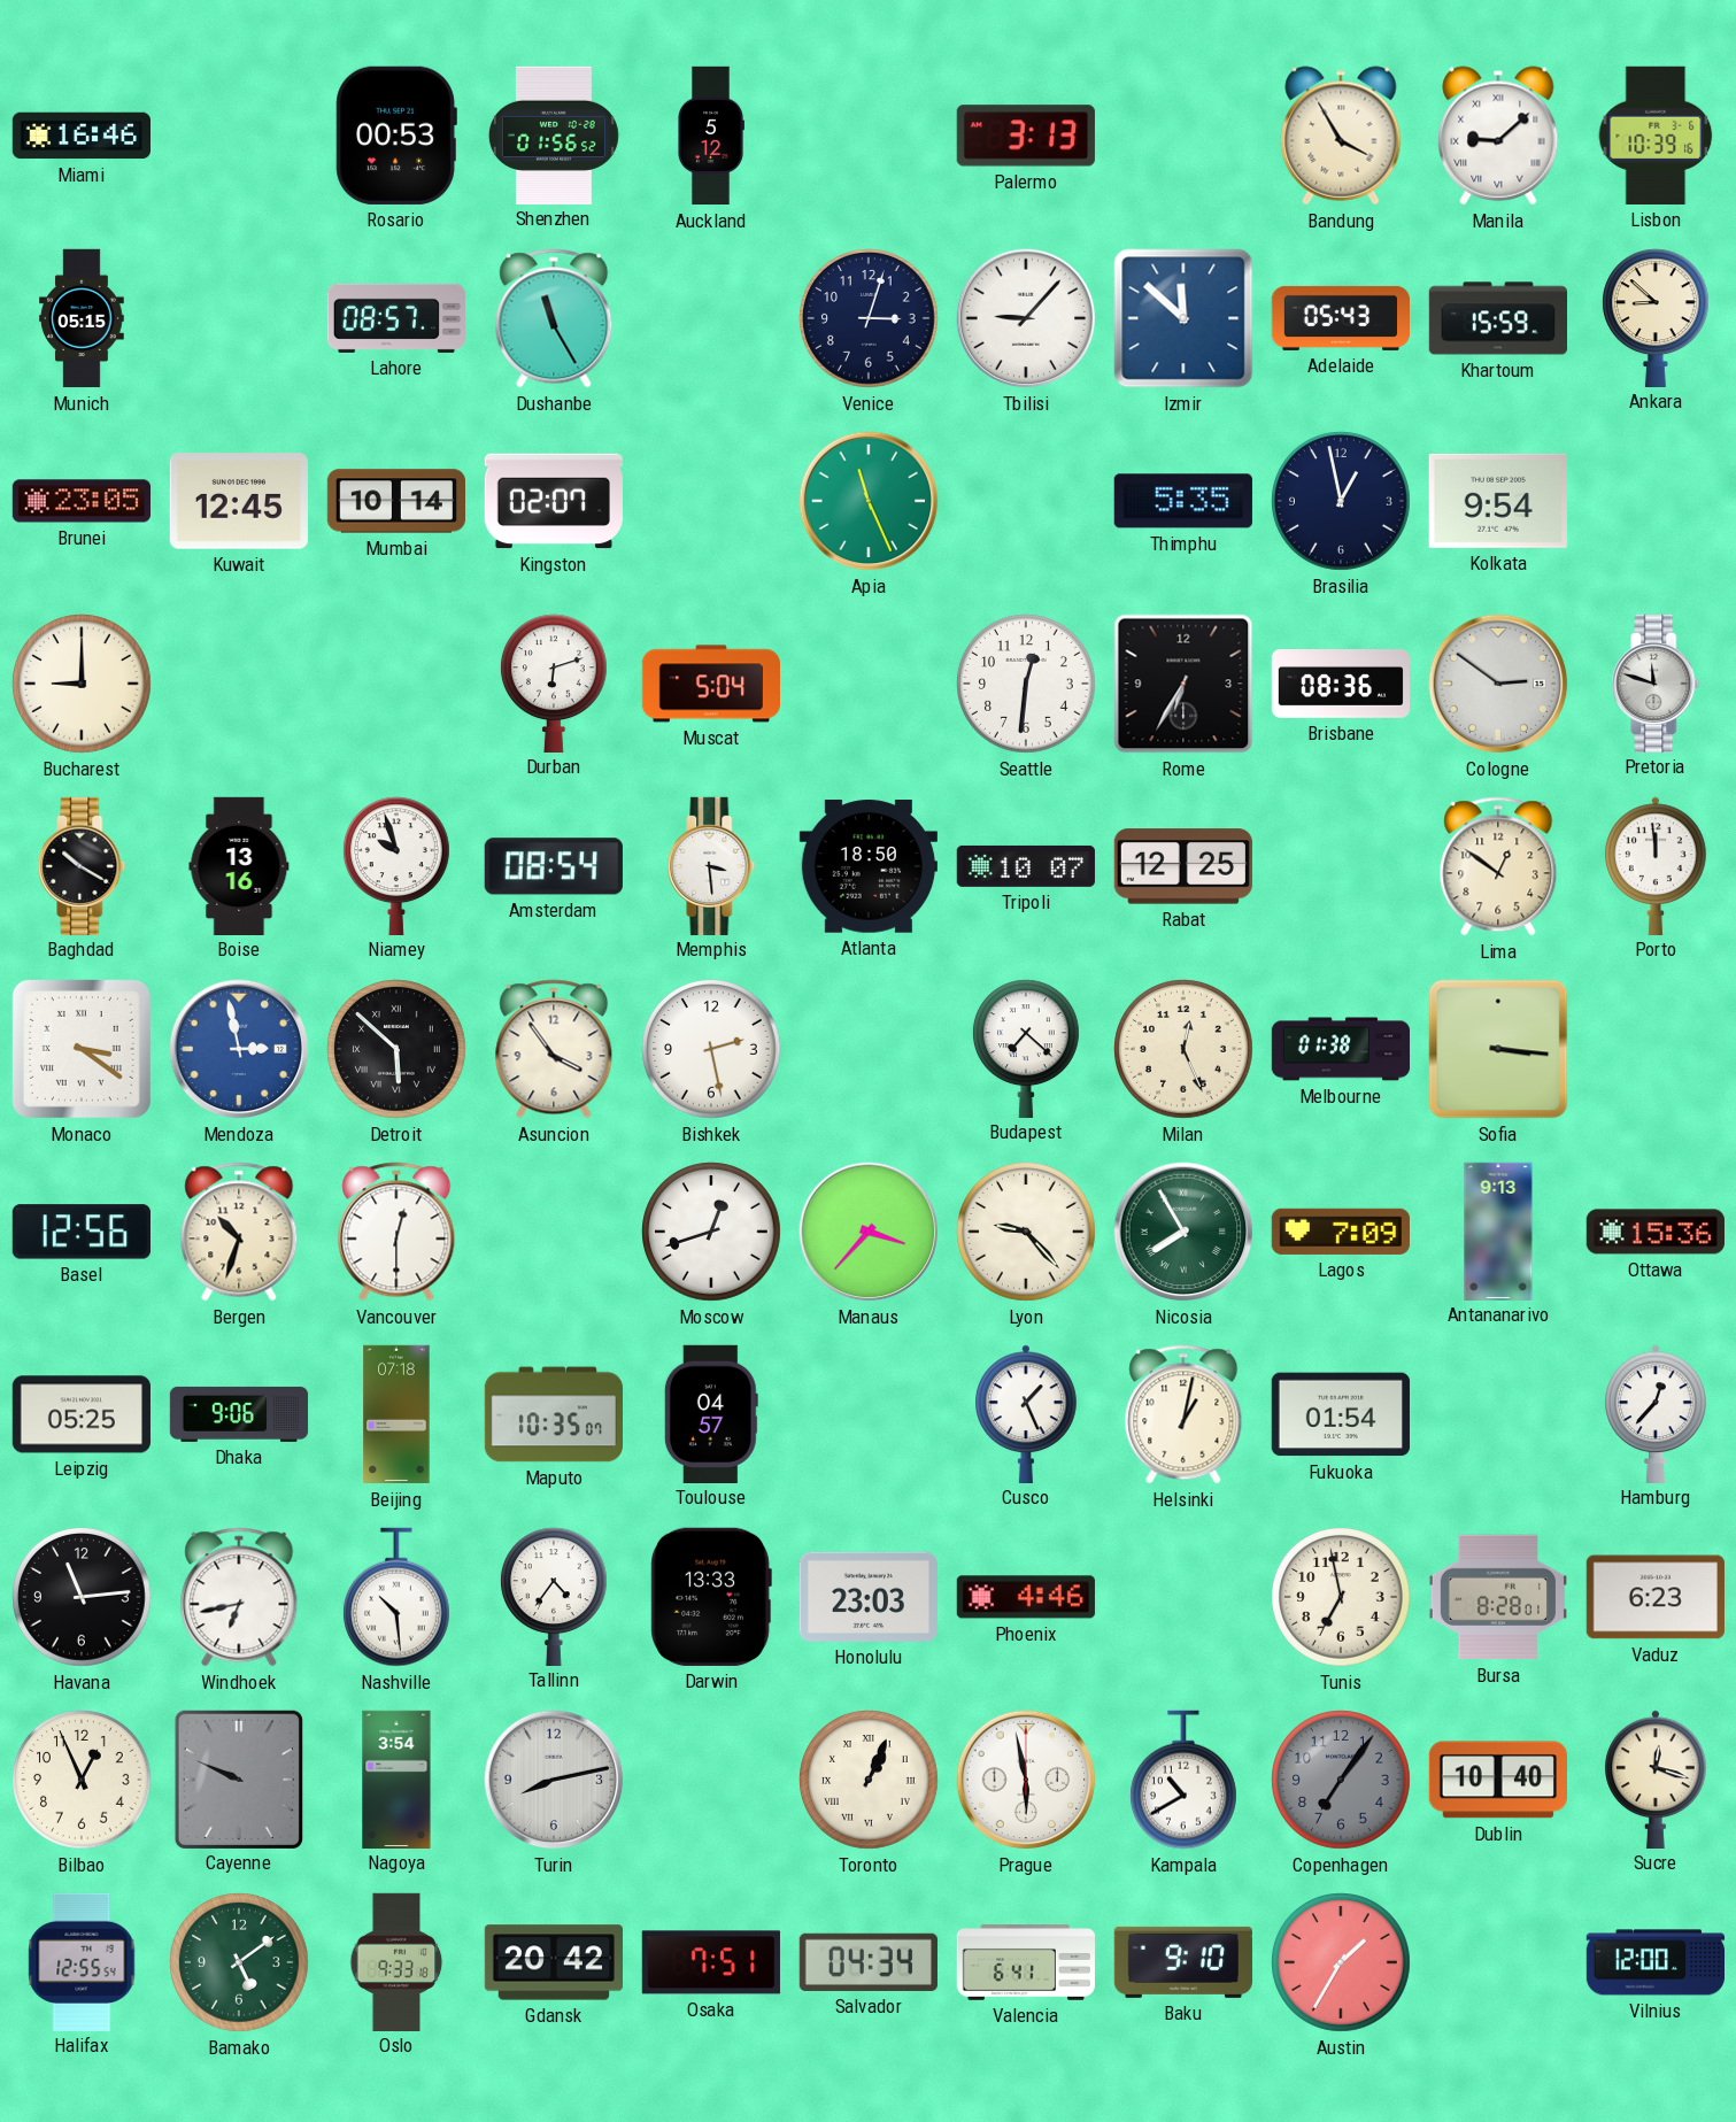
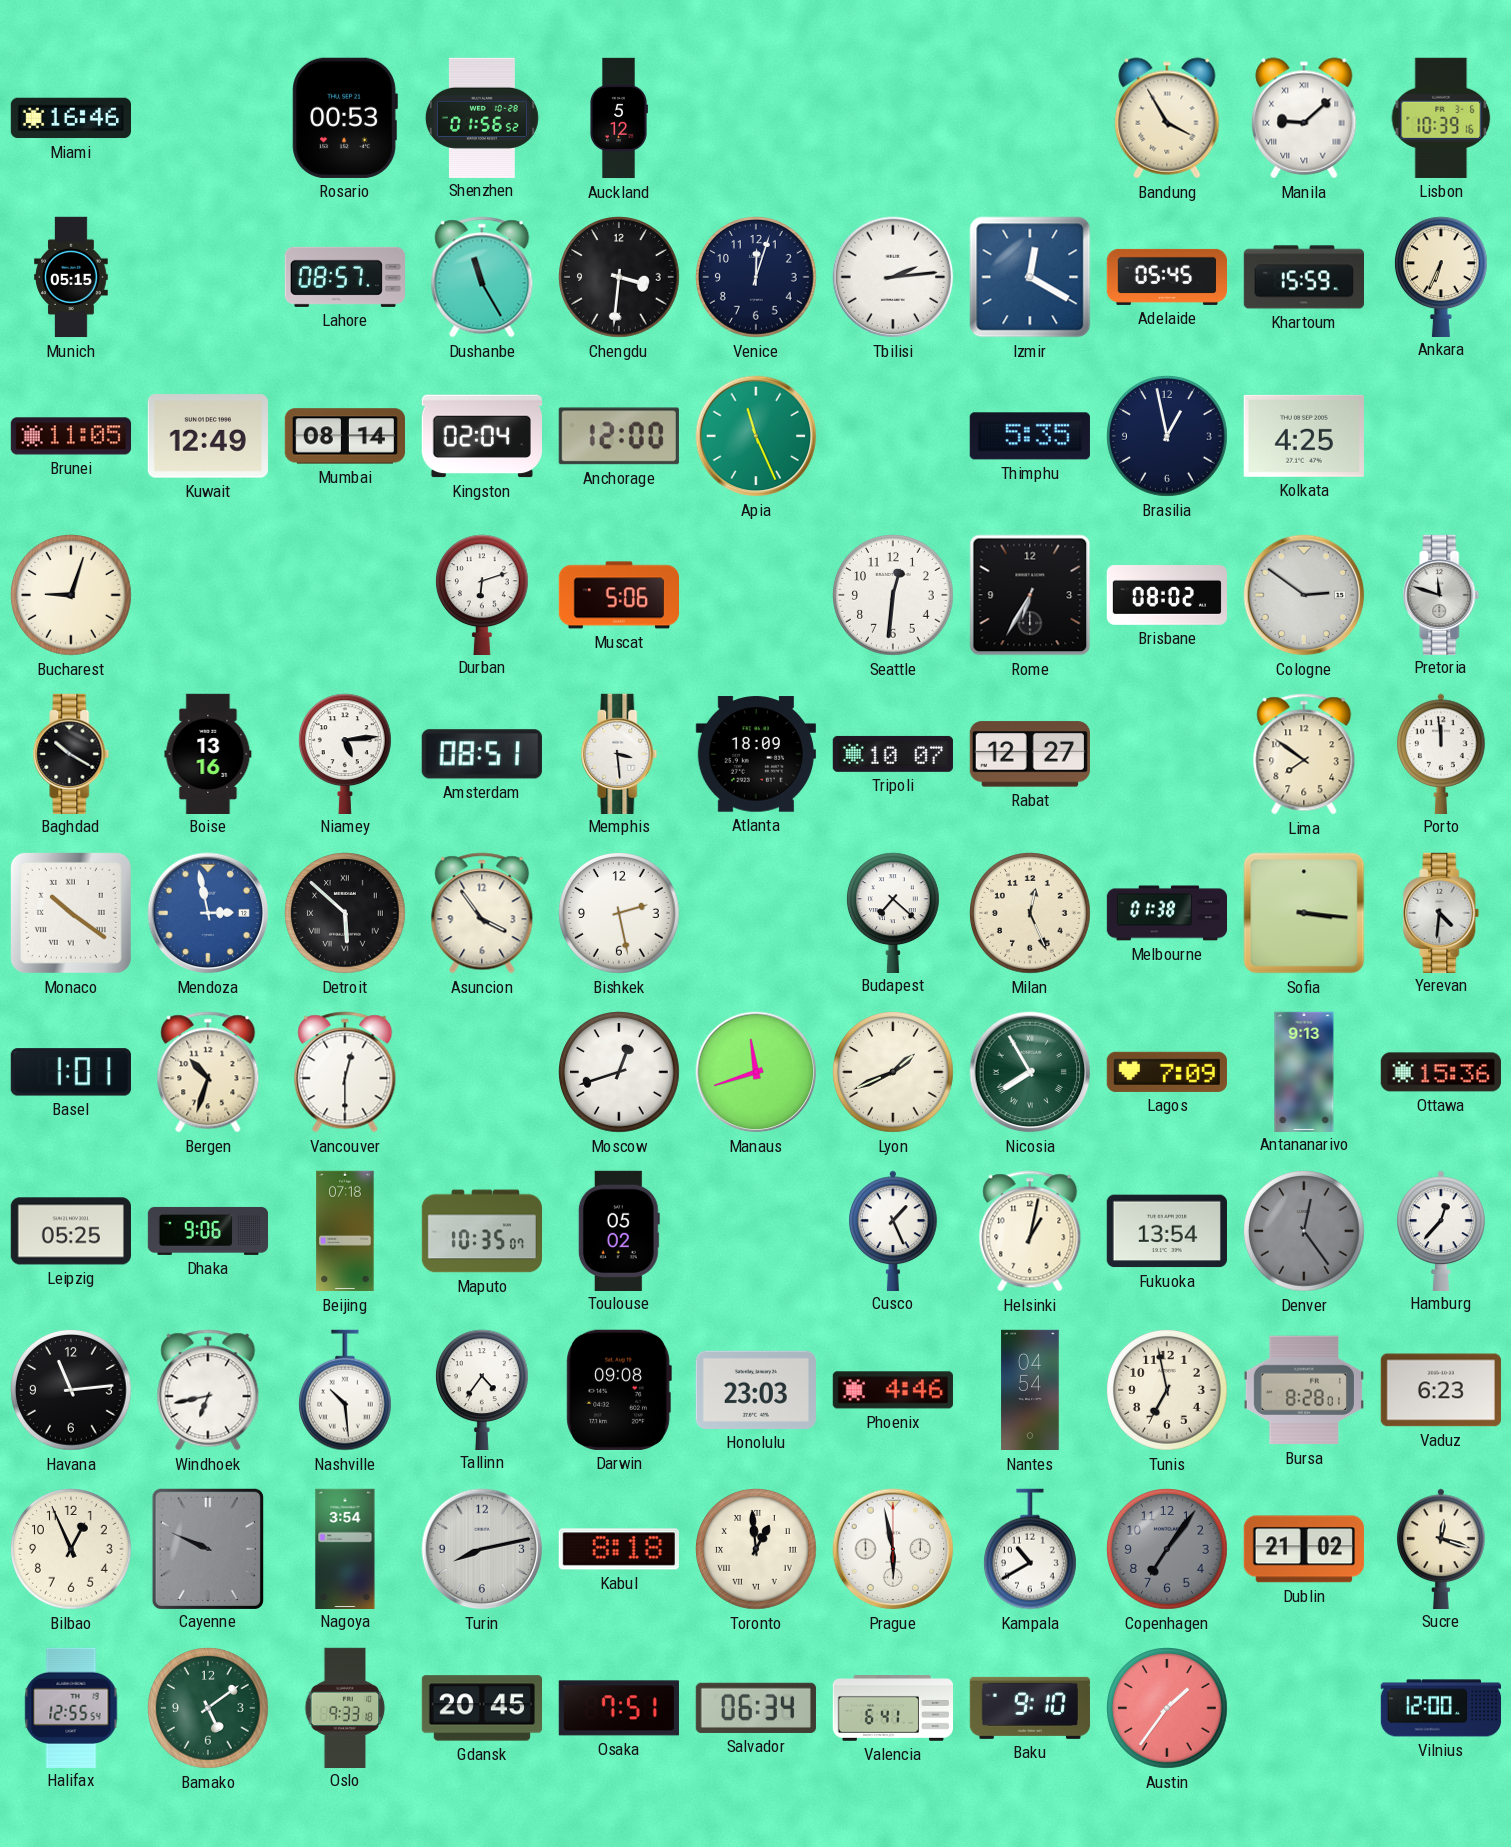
Palermo: 3:13 -> none (1026, 136)
Chengdu: none -> 3:31 (619, 277)
Venice: 3:03 -> 12:03 (756, 277)
Tbilisi: 9:07 -> 2:14 (893, 277)
Izmir: 11:52 -> 12:20 (1030, 277)
Adelaide: 05:43 -> 05:45 (1166, 277)
Ankara: 8:52 -> 6:34 (1441, 276)
Brunei: 23:05 -> 11:05 (70, 436)
Kuwait: 12:45 -> 12:49 (208, 436)
Mumbai: 10:14 -> 08:14 (344, 436)
Kingston: 02:07 -> 02:04 (482, 436)
Anchorage: none -> 12:00 (619, 436)
Kolkata: 9:54 -> 4:25 (1304, 436)
Bucharest: 9:00 -> 9:03 (71, 595)
Muscat: 5:04 -> 5:06 (618, 595)
Brisbane: 08:36 -> 08:02 (1166, 596)
Niamey: 9:57 -> 5:14 (345, 753)
Amsterdam: 08:54 -> 08:51 (482, 754)
Atlanta: 18:50 -> 18:09 (756, 754)
Rabat: 12:25 -> 12:27 (1030, 754)
Lima: 12:51 -> 7:51 (1304, 754)
Monaco: 3:21 -> 10:21 (71, 913)
Yerevan: none -> 4:31 (1441, 912)
Basel: 12:56 -> 1:01 (71, 1072)
Manaus: 3:37 -> 11:42 (756, 1072)
Lyon: 9:23 -> 1:41 (893, 1072)
Toulouse: 04:57 -> 05:02 (619, 1230)
Fukuoka: 01:54 -> 13:54 (1167, 1231)
Denver: none -> 12:24 (1304, 1231)
Darwin: 13:33 -> 09:08 (619, 1390)
Nantes: none -> 04:54 (1030, 1390)
Kabul: none -> 8:18 (619, 1549)
Toronto: 1:04 -> 12:59 (756, 1549)
Dublin: 10:40 -> 21:02 (1304, 1549)
Gdansk: 20:42 -> 20:45 (481, 1708)
Salvador: 04:34 -> 06:34 (756, 1708)
Austin: 1:35 -> 1:36 (1167, 1708)
